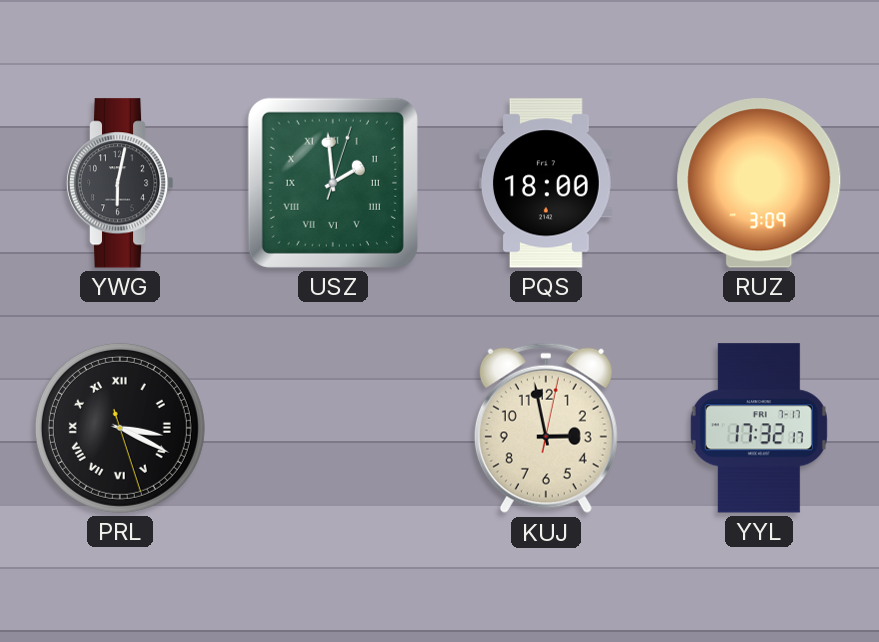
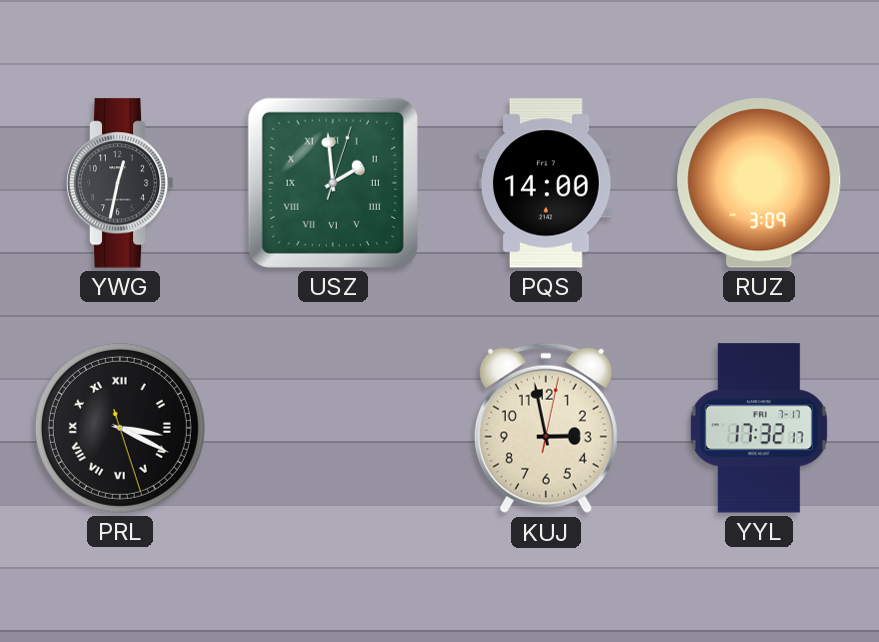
YWG: 6:02 -> 12:32 (120, 183)
PQS: 18:00 -> 14:00 (546, 183)
